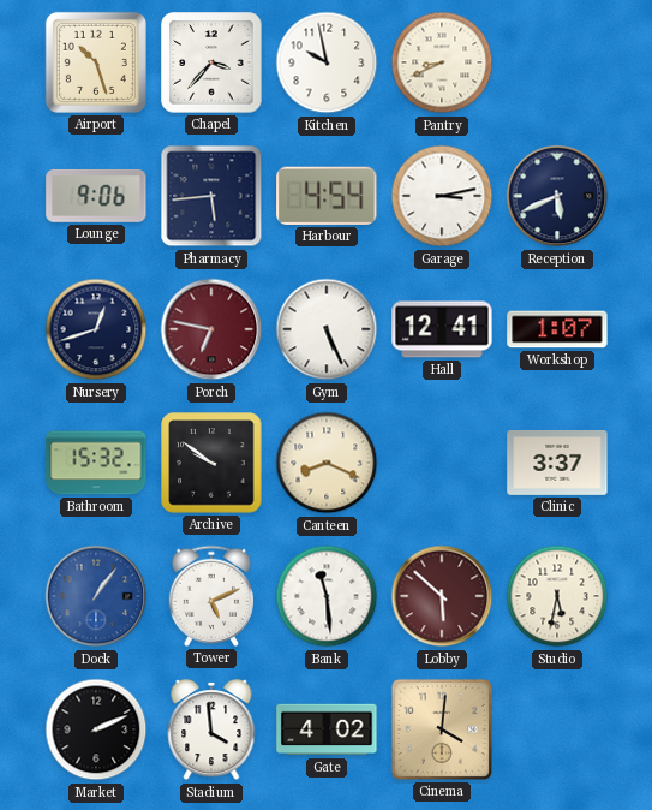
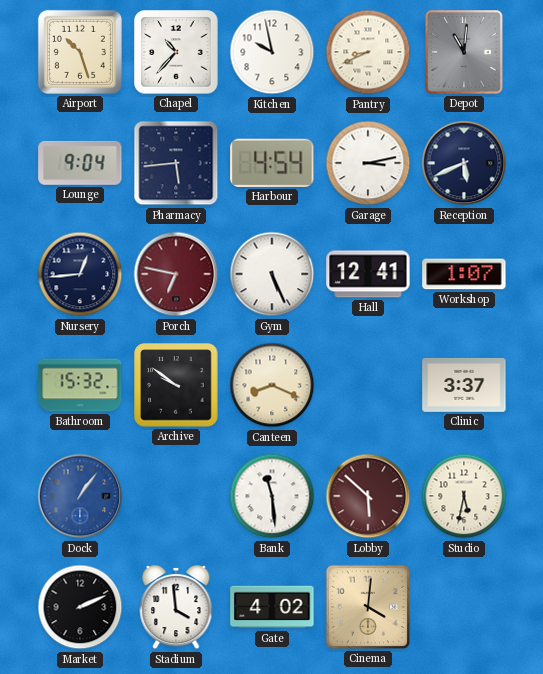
Chapel: 3:37 -> 10:37 (176, 52)
Depot: none -> 11:01 (465, 53)
Lounge: 9:06 -> 9:04 (80, 163)
Nursery: 12:42 -> 12:44 (80, 274)
Tower: 5:11 -> none (211, 596)
